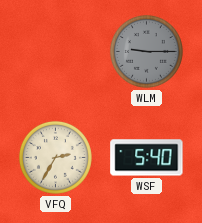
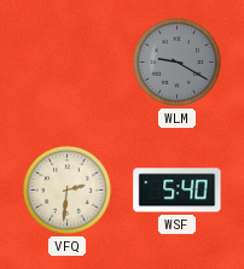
WLM: 9:15 -> 9:20 (176, 62)
VFQ: 2:35 -> 2:31 (66, 189)
